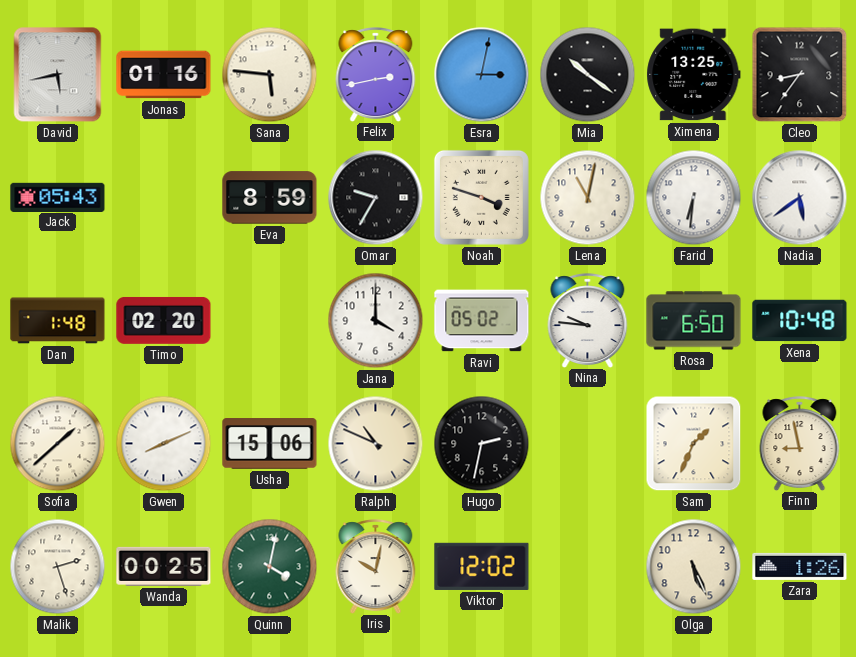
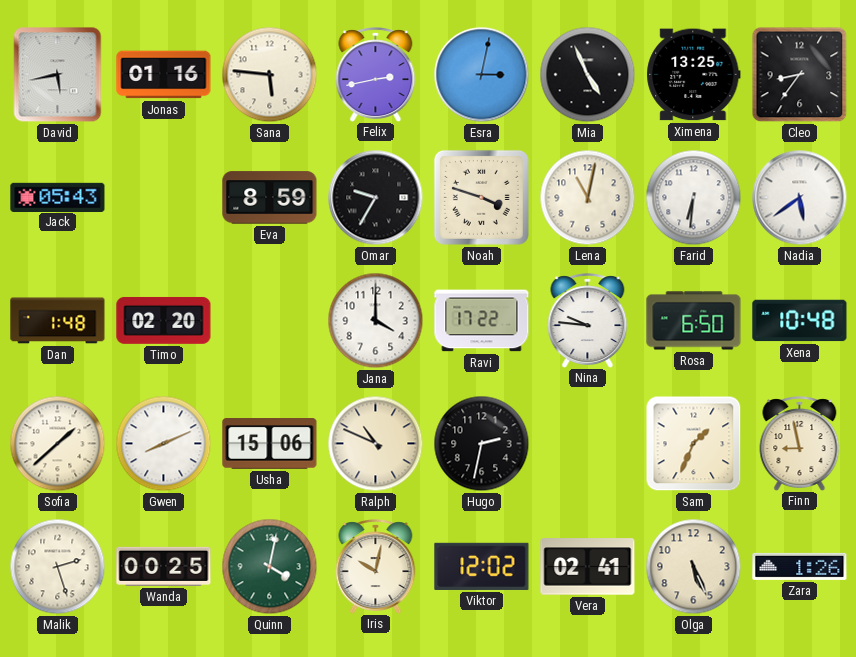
Mia: 10:21 -> 4:56 (588, 75)
Ravi: 05:02 -> 17:22 (482, 321)
Vera: none -> 02:41 (588, 567)
